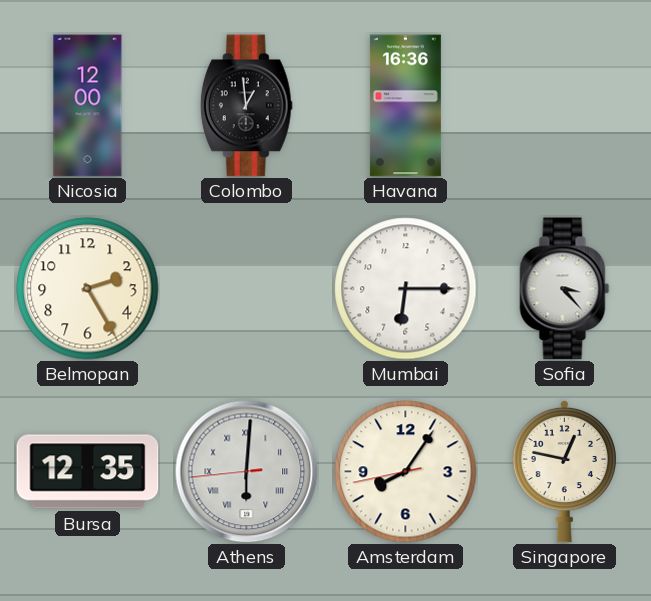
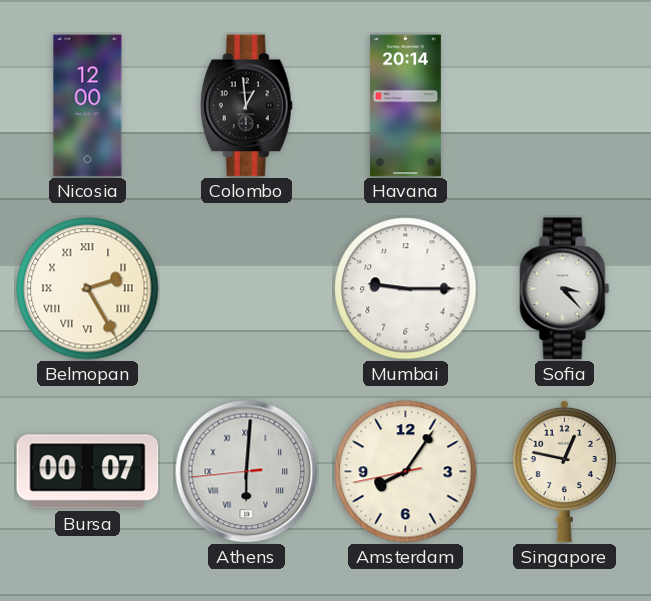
Havana: 16:36 -> 20:14 (405, 106)
Belmopan numerals: Arabic -> Roman (88, 289)
Mumbai: 6:15 -> 9:15 (406, 289)
Bursa: 12:35 -> 00:07 (88, 472)
